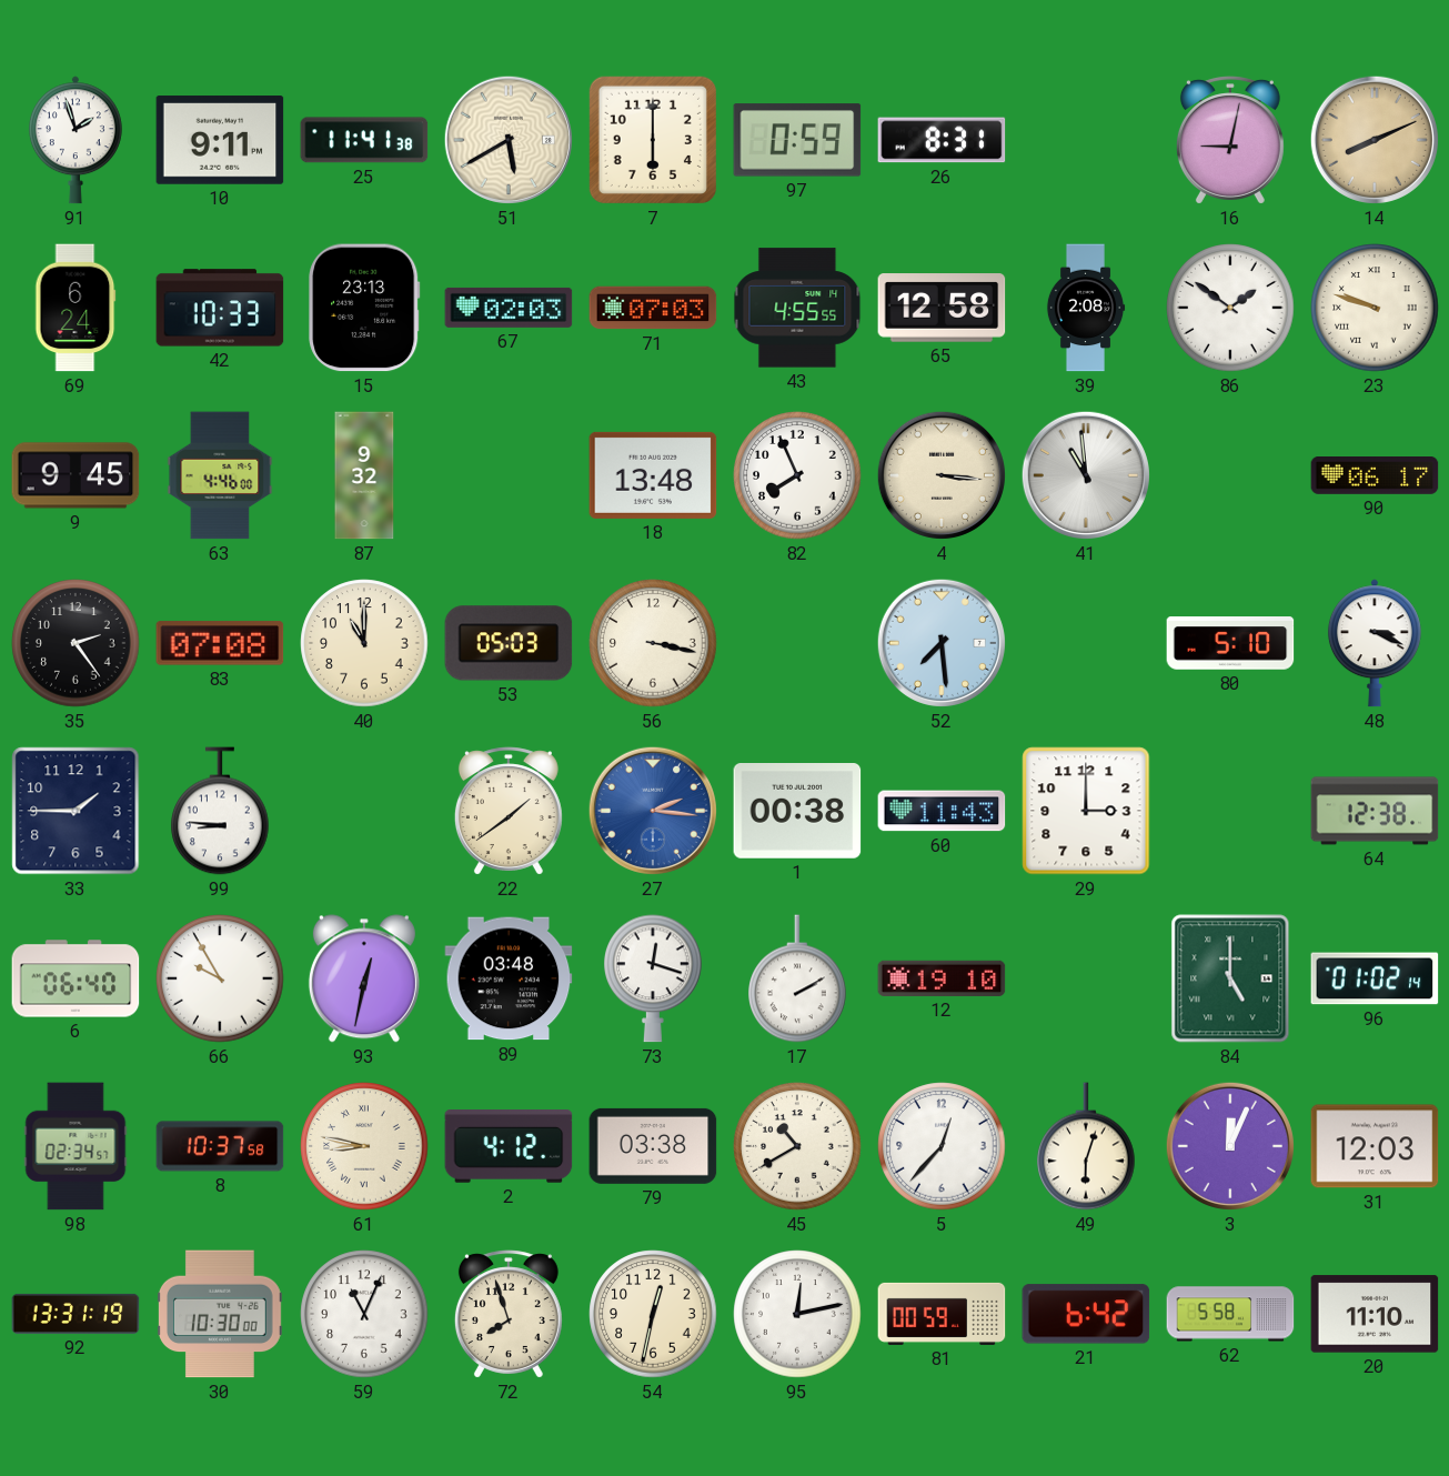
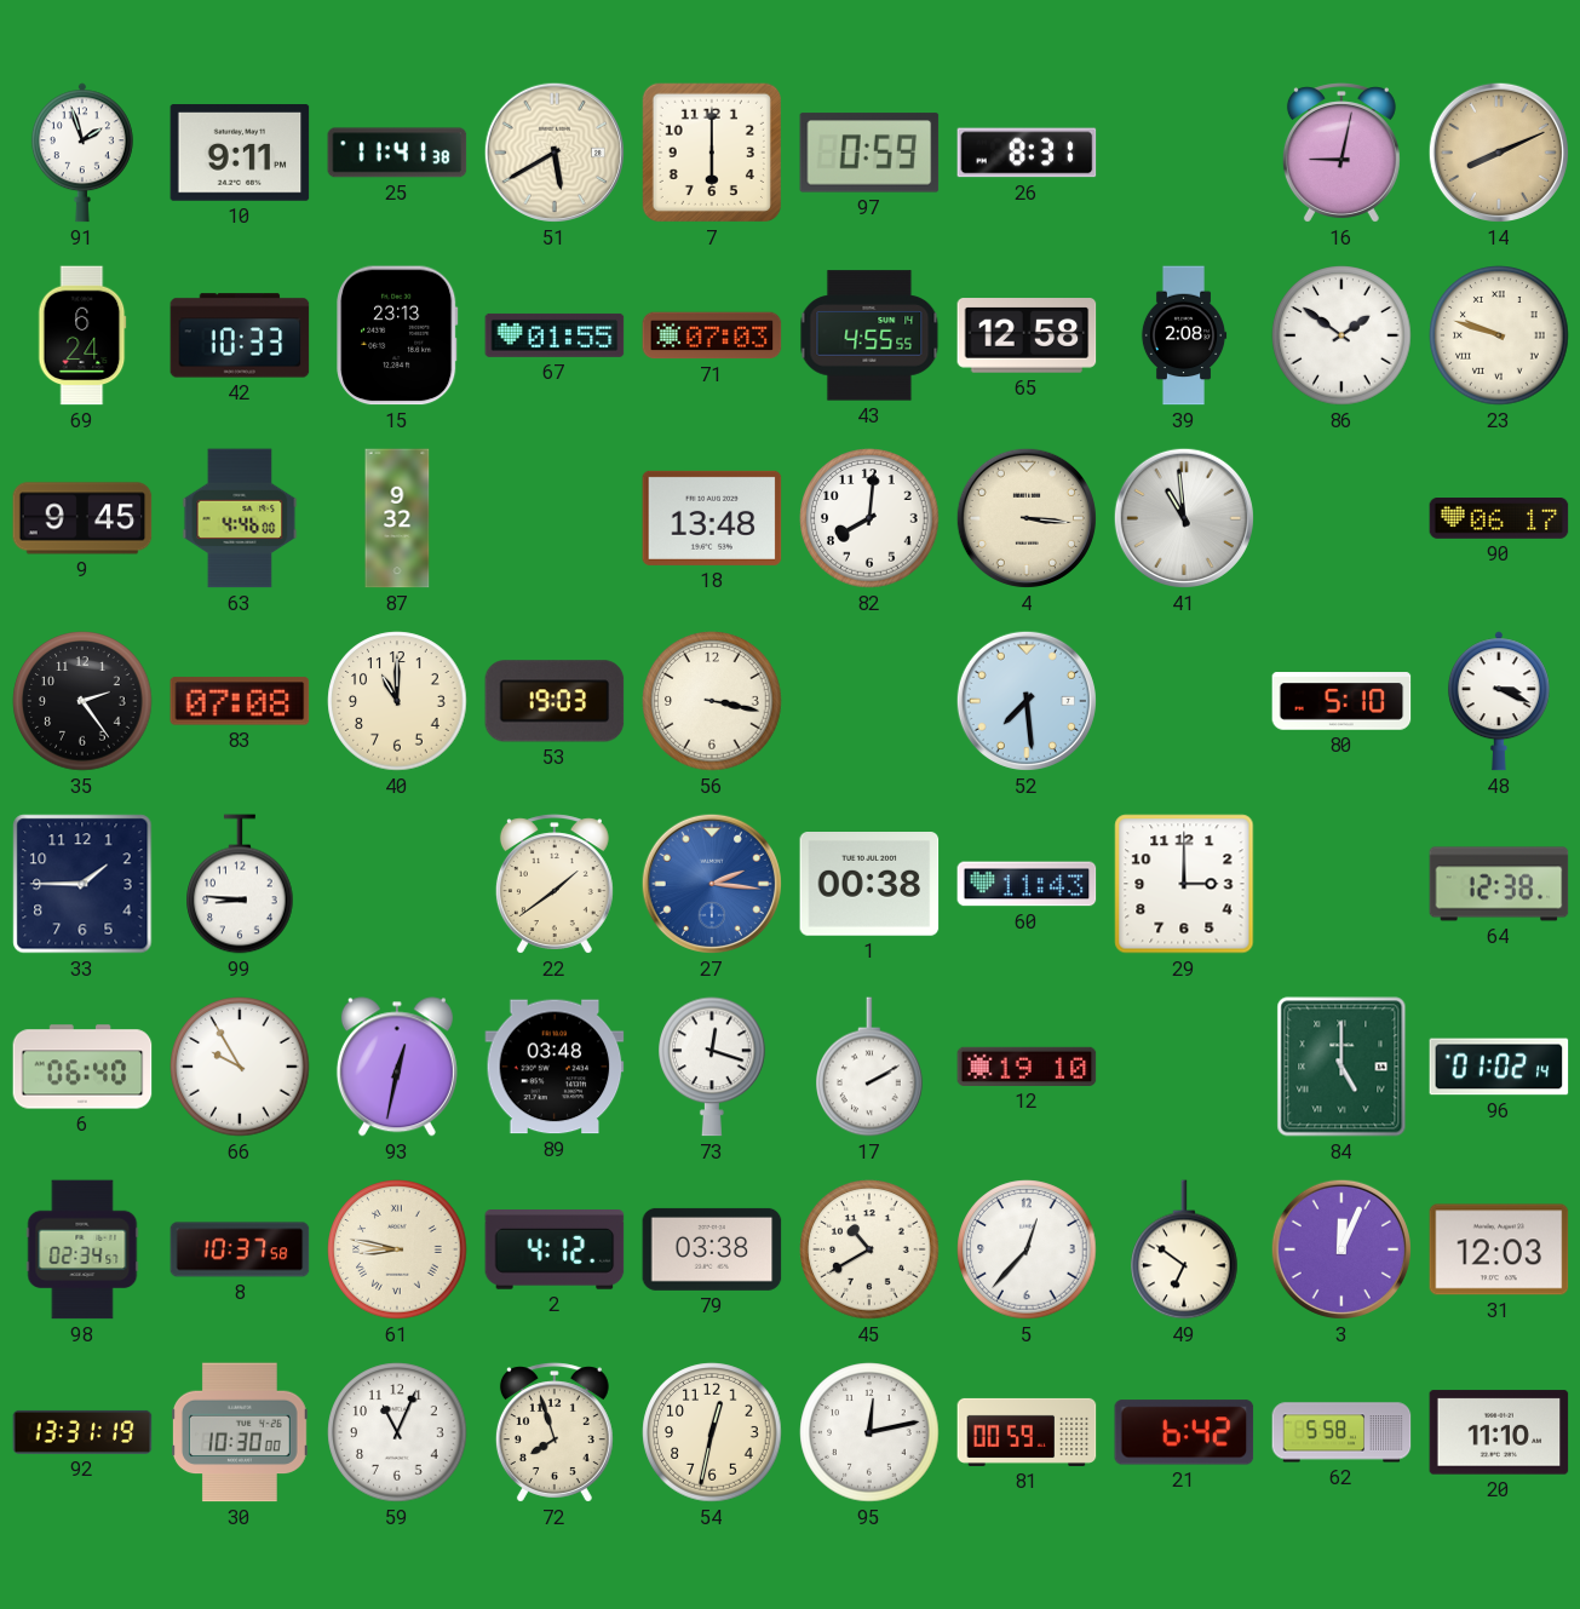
67: 02:03 -> 01:55 (555, 335)
82: 7:56 -> 8:01 (869, 518)
53: 05:03 -> 19:03 (555, 701)
49: 6:03 -> 6:51 (1184, 1249)
